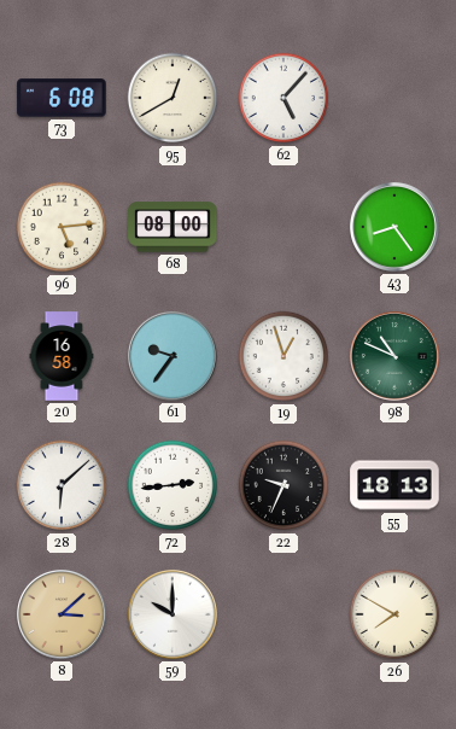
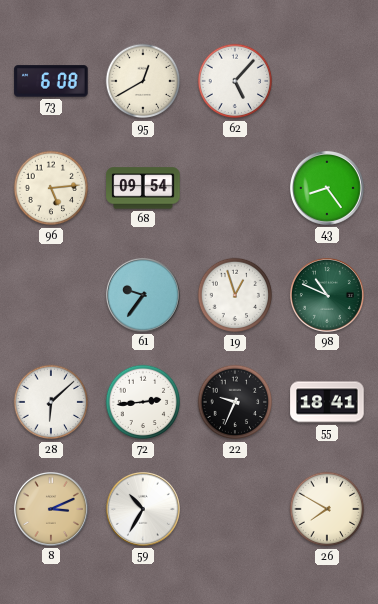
68: 08:00 -> 09:54 (143, 188)
20: 16:58 -> none (62, 356)
55: 18:13 -> 18:41 (327, 402)
8: 3:08 -> 3:11 (51, 509)
59: 10:00 -> 10:35 (143, 509)
